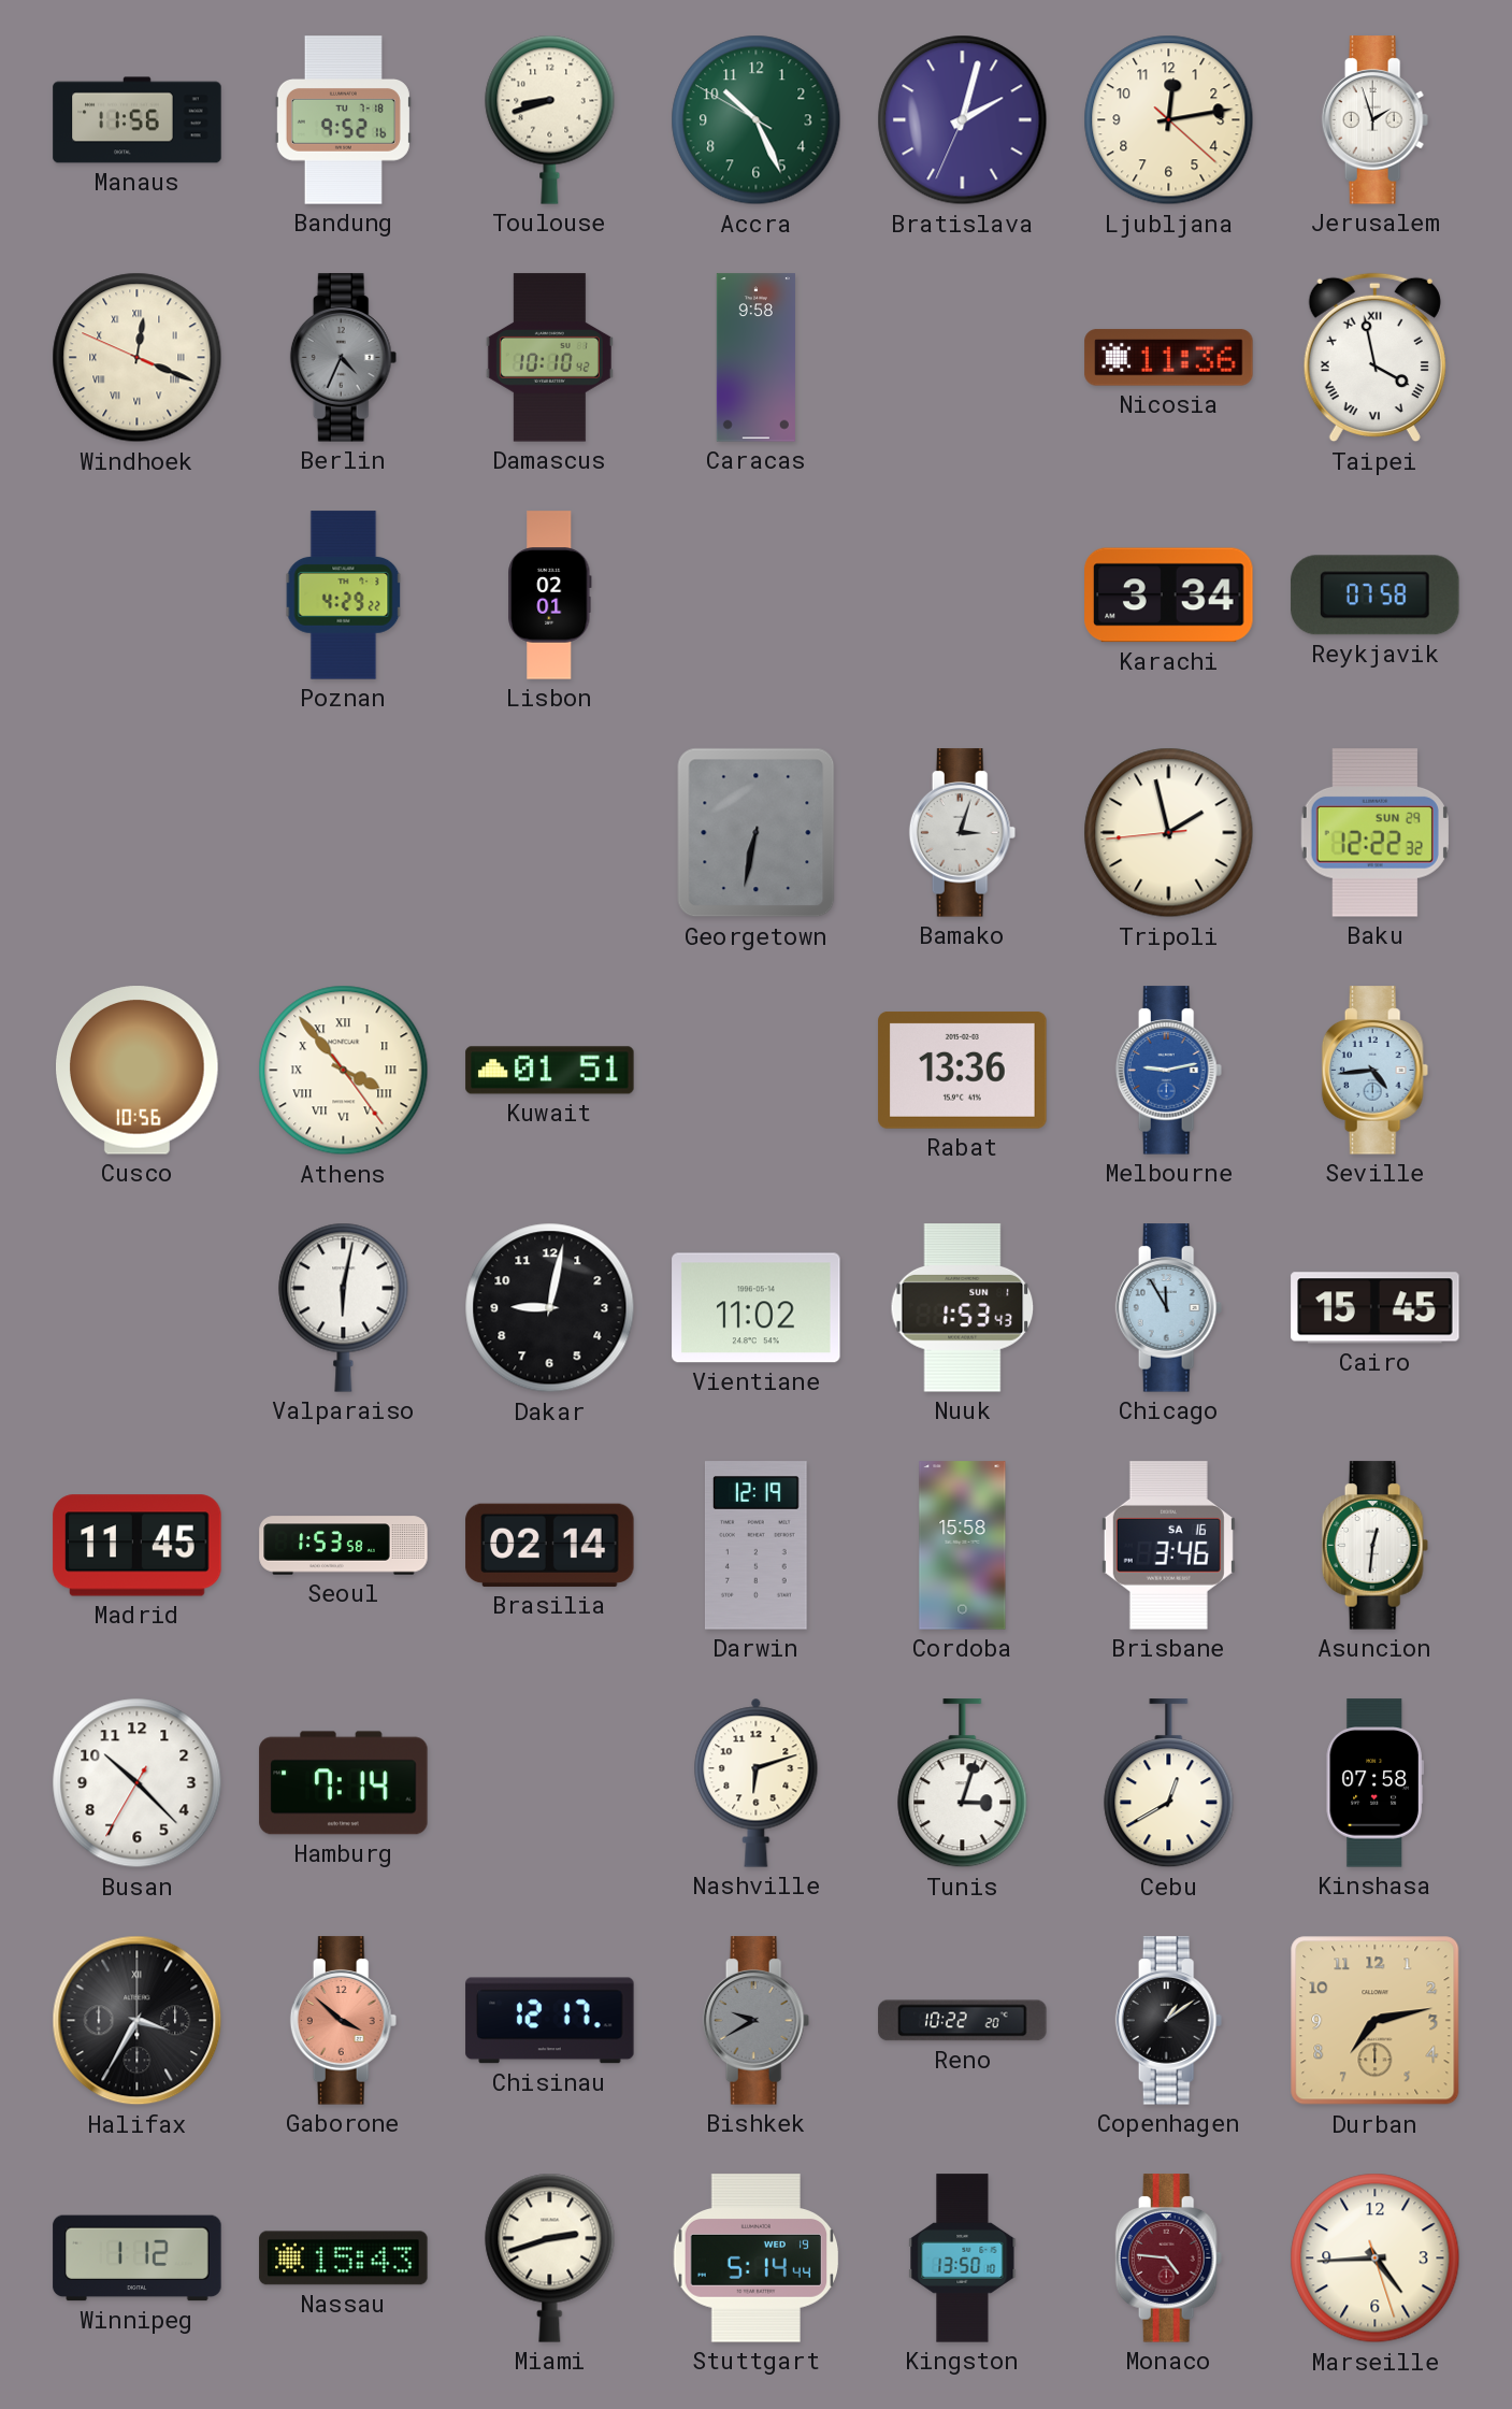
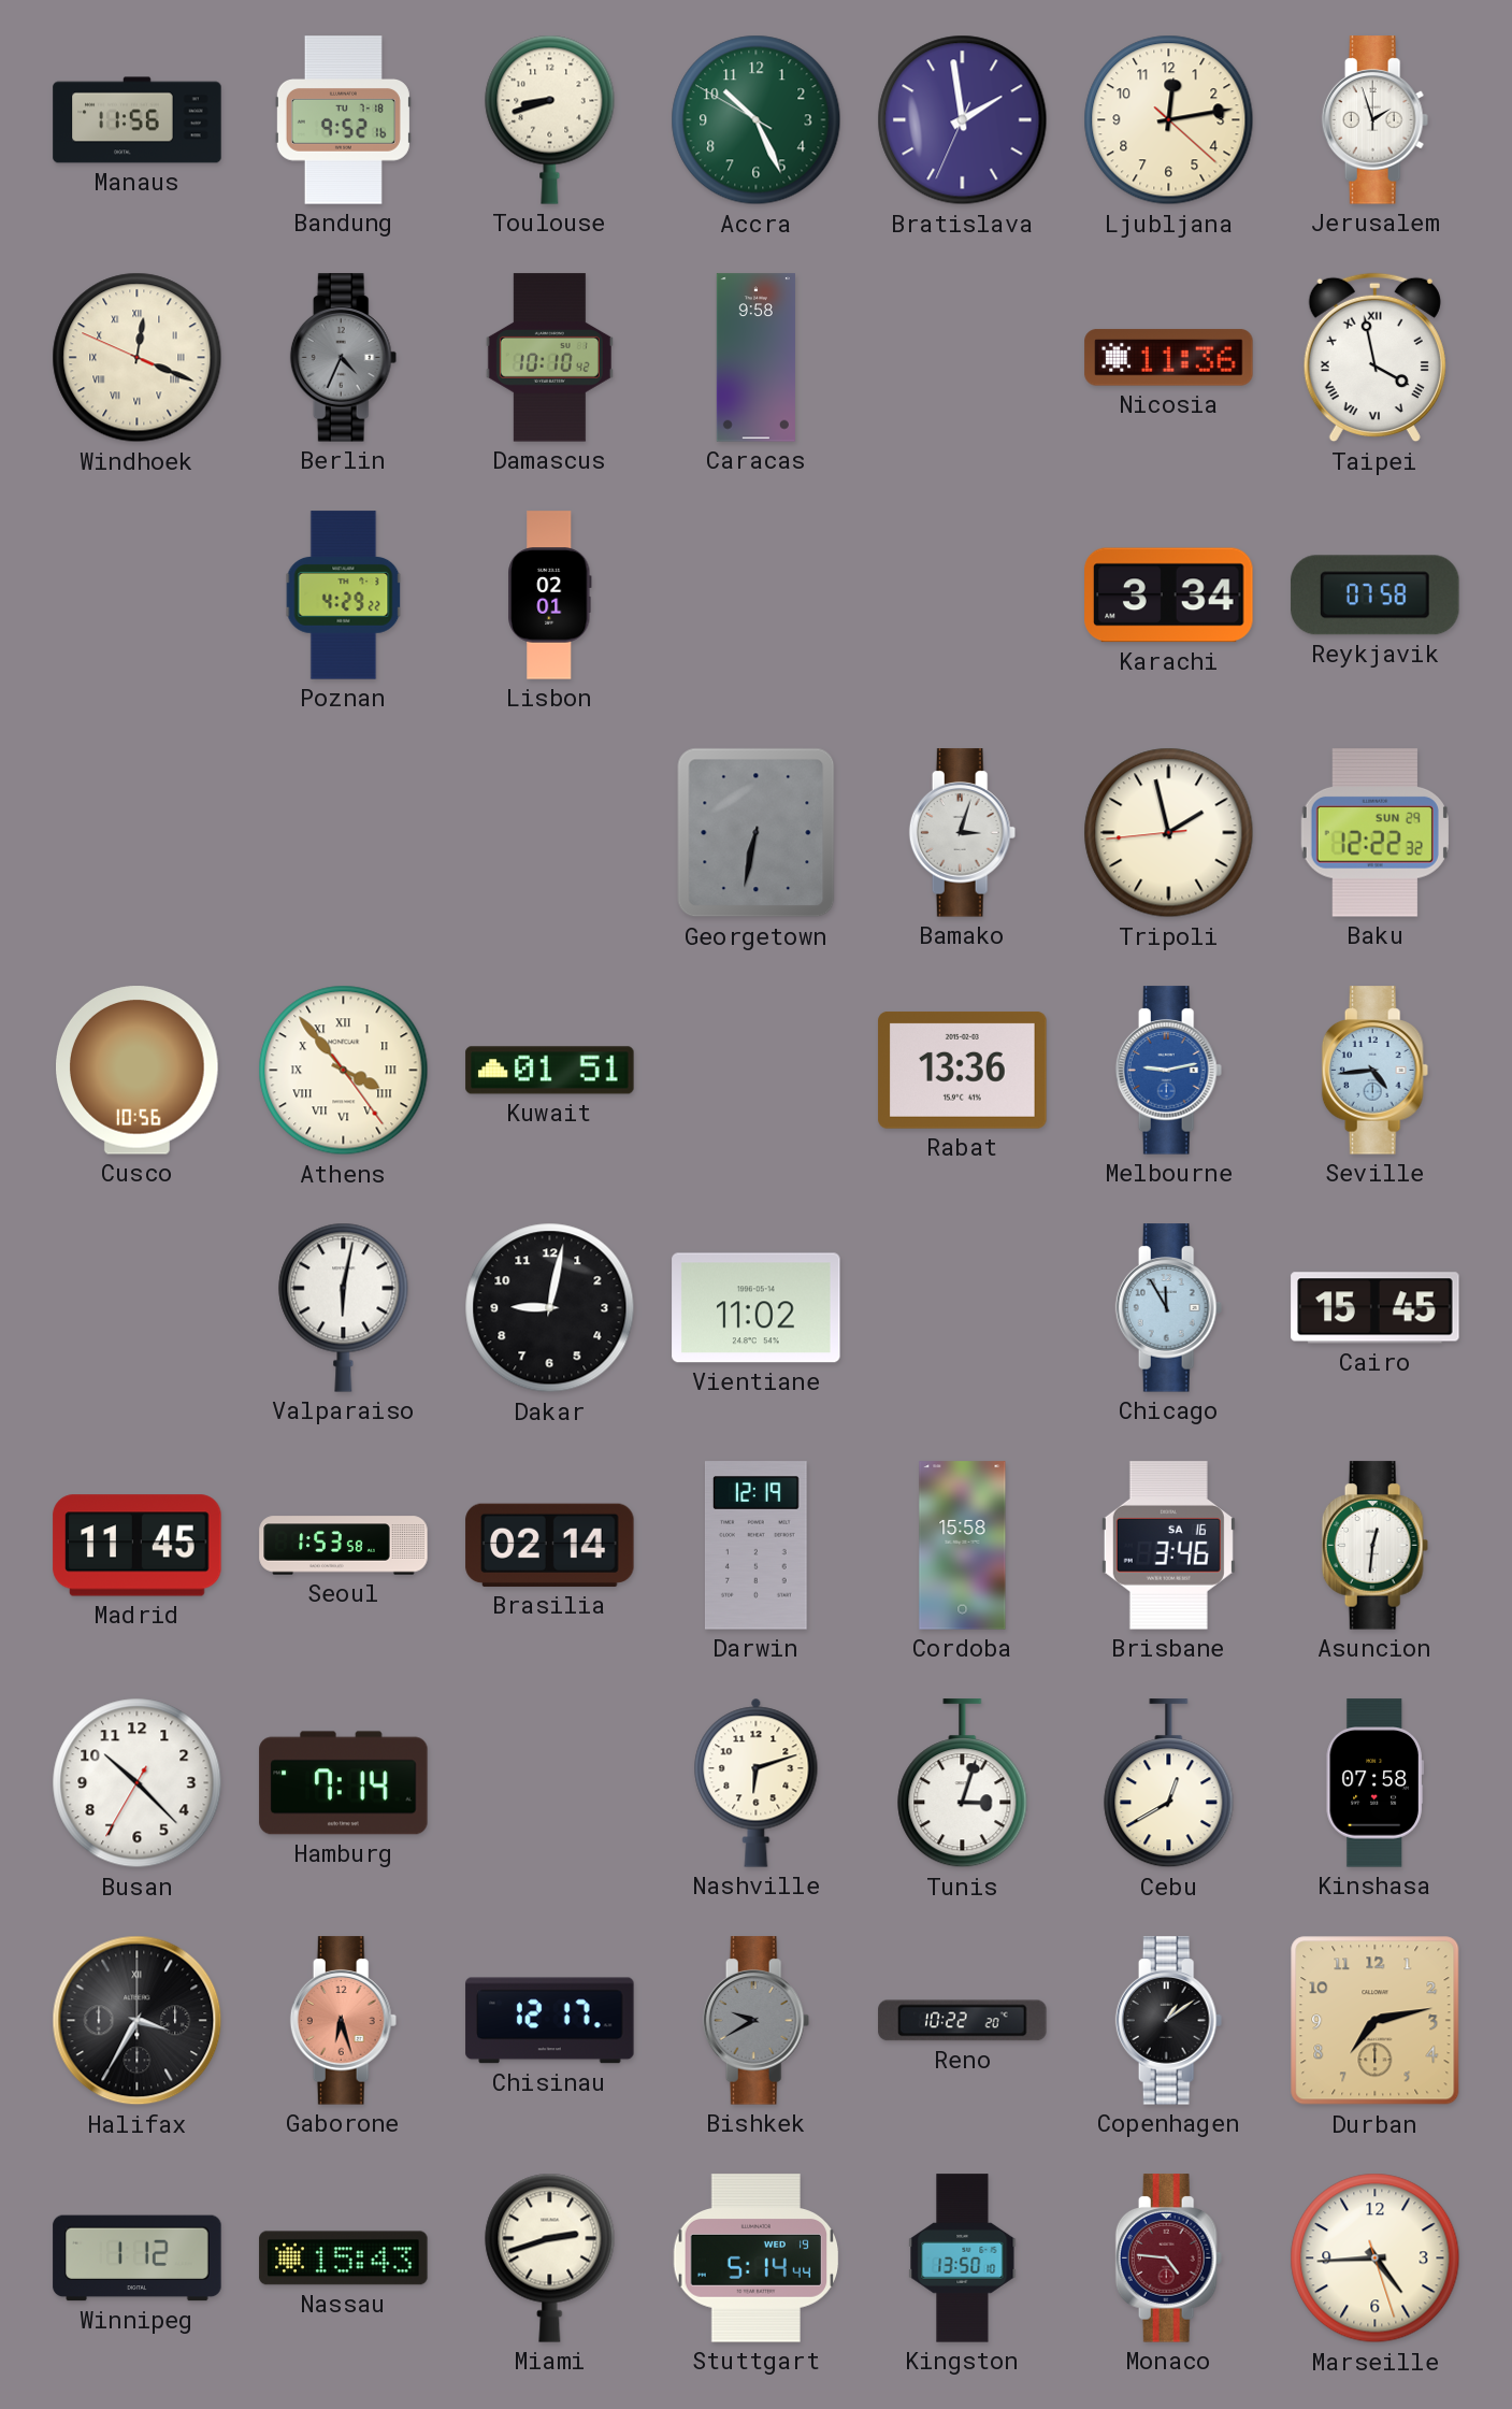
Bratislava: 2:02 -> 1:58 (963, 120)
Nuuk: 1:53 -> none (963, 1308)
Gaborone: 3:52 -> 6:27 (344, 2021)
